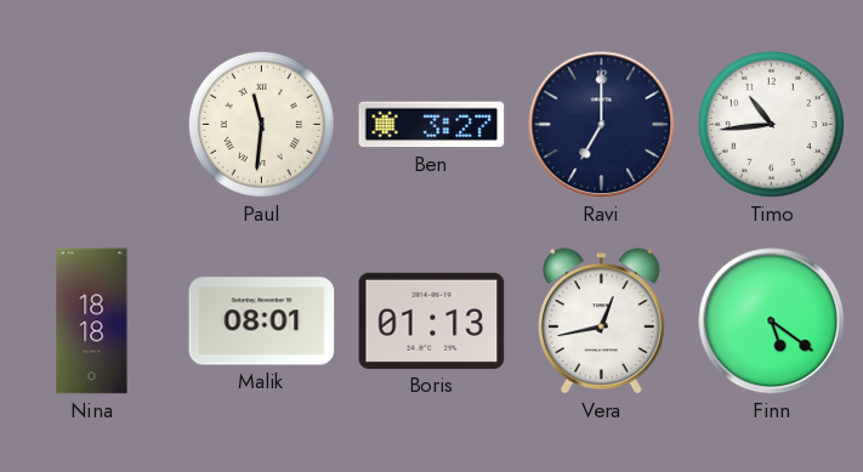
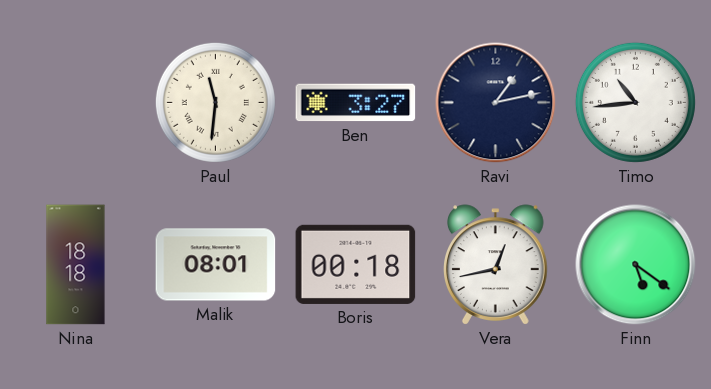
Ravi: 7:00 -> 1:13 (496, 103)
Boris: 01:13 -> 00:18 (356, 264)
